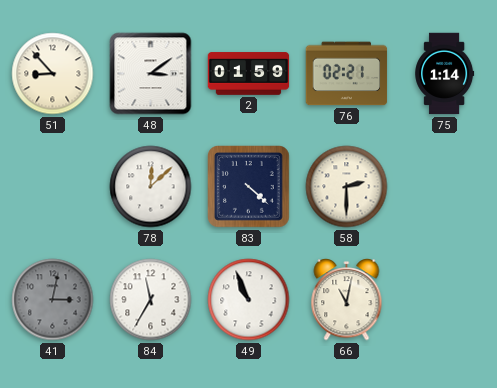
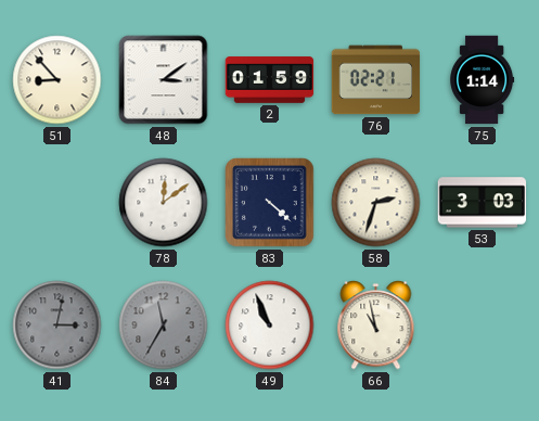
78: 12:08 -> 12:09 (164, 203)
58: 2:30 -> 2:33 (376, 203)
53: none -> 3:03 (483, 203)
84 dial: white -> grey (164, 326)
66: 11:02 -> 10:58 (376, 326)
